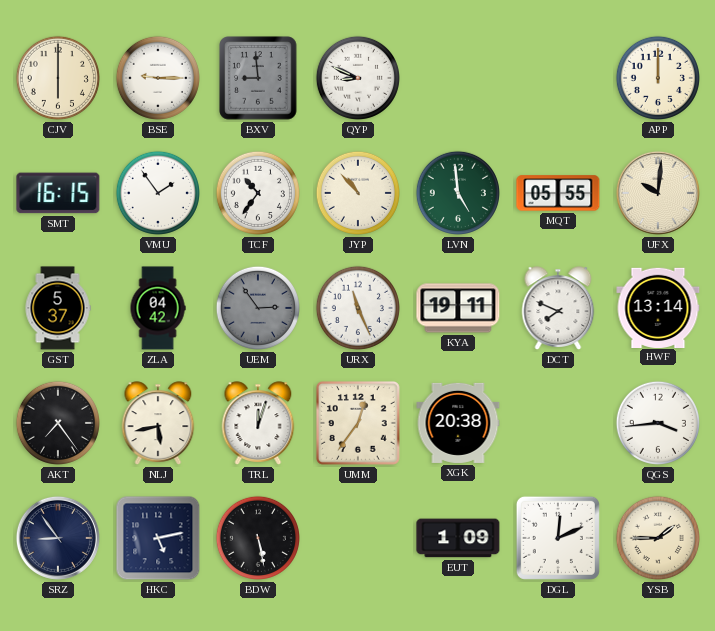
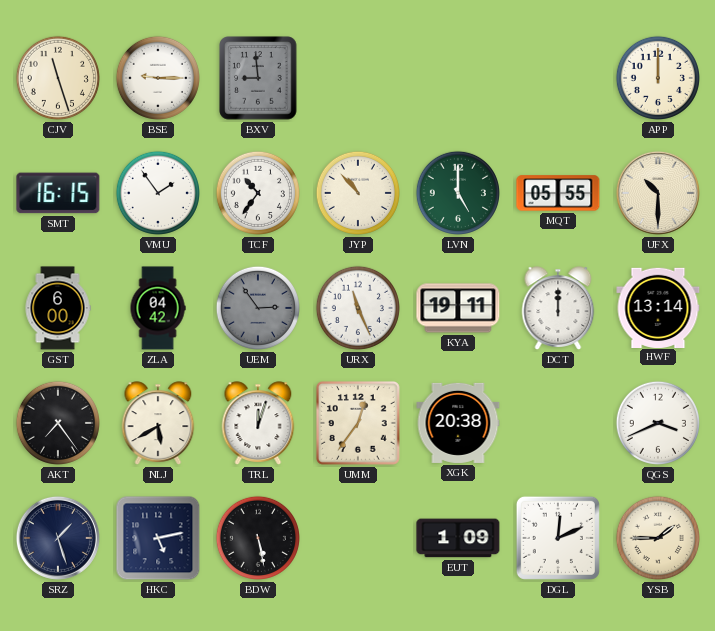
CJV: 6:00 -> 11:27 (58, 78)
QYP: 8:49 -> none (358, 78)
LVN: 4:59 -> 5:00 (458, 193)
UFX: 10:01 -> 10:30 (658, 193)
GST: 5:37 -> 6:00 (58, 308)
DCT: 7:49 -> 12:00 (558, 308)
NLJ: 5:43 -> 5:40 (158, 423)
QGS: 3:44 -> 3:41 (658, 423)
SRZ: 8:54 -> 1:27 (58, 538)
